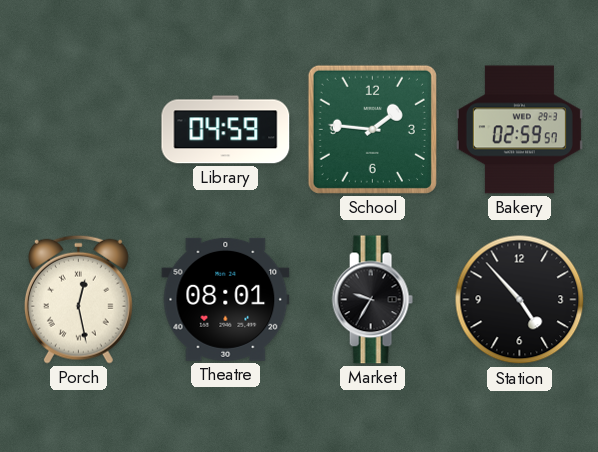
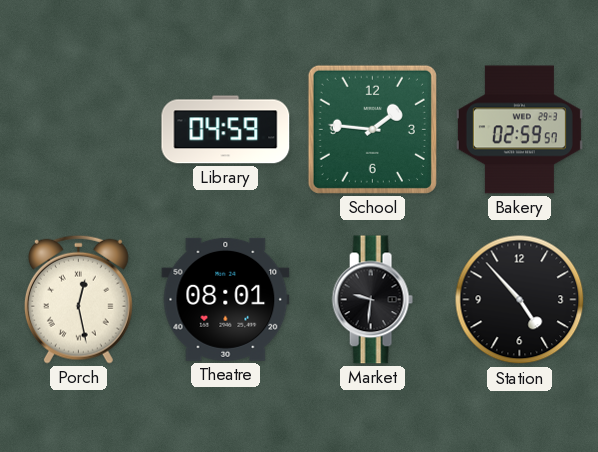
Market: 9:35 -> 9:31 (372, 300)
